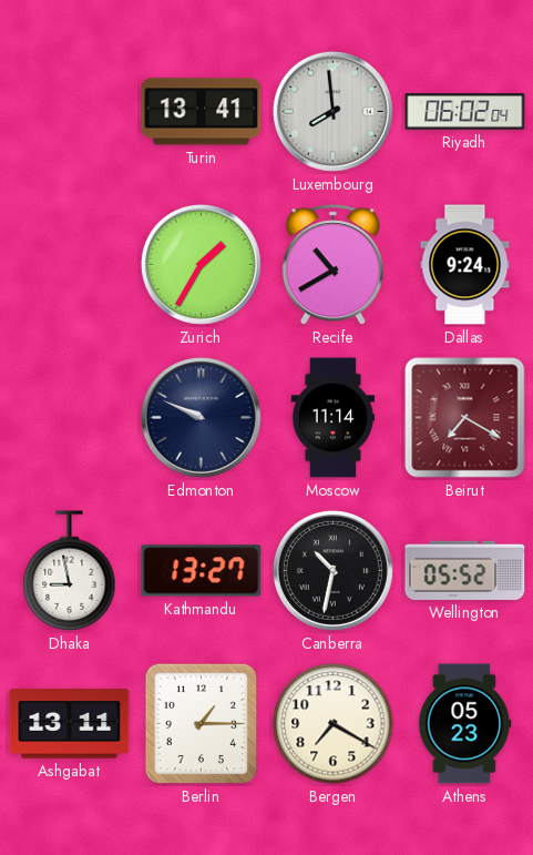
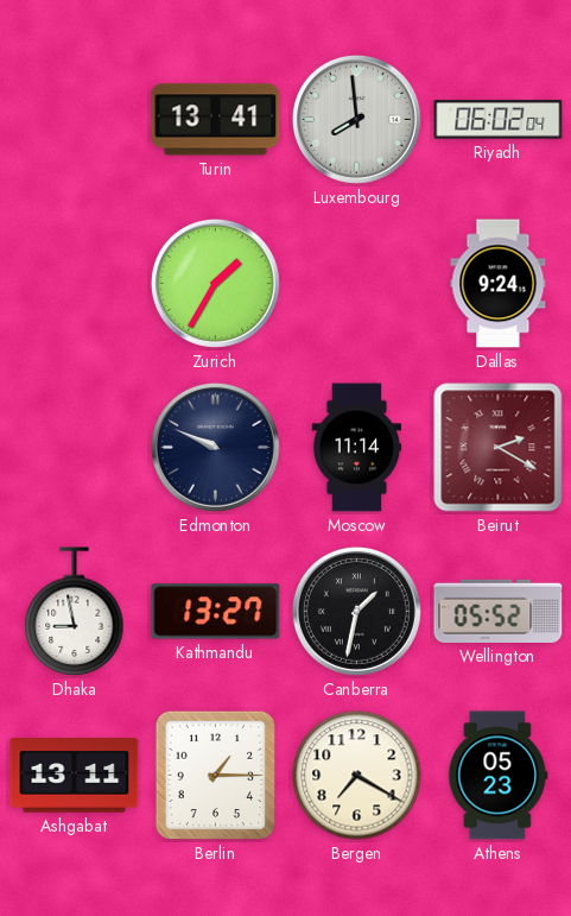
Recife: 10:40 -> none (332, 265)
Beirut: 7:20 -> 2:20 (499, 448)
Canberra: 10:32 -> 1:32 (356, 611)
